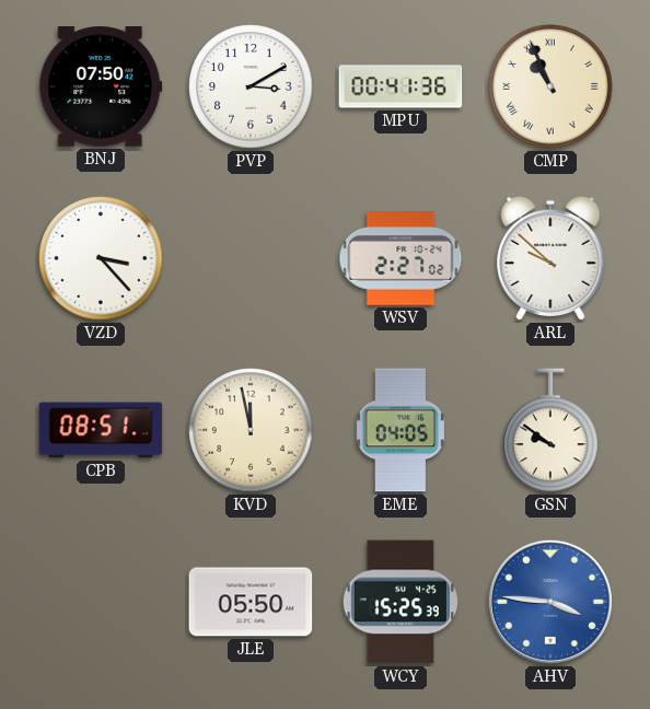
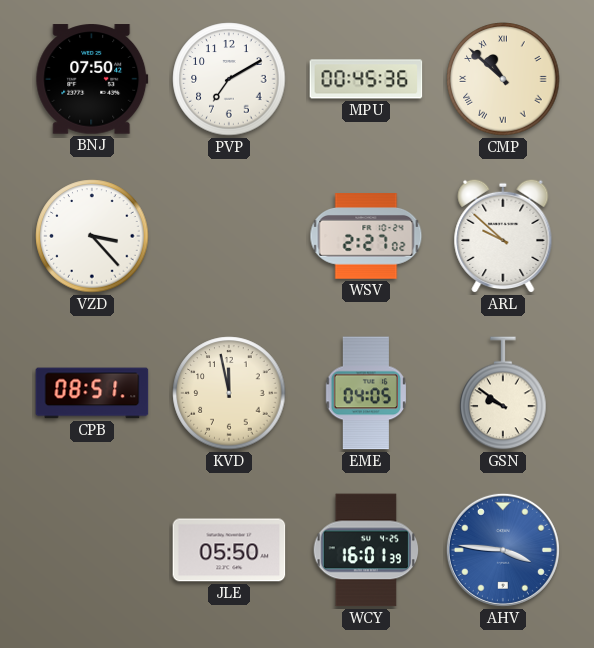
PVP: 3:10 -> 7:10 (229, 79)
MPU: 00:41 -> 00:45 (366, 79)
CMP: 10:56 -> 10:52 (503, 79)
WCY: 15:25 -> 16:01 (366, 550)
